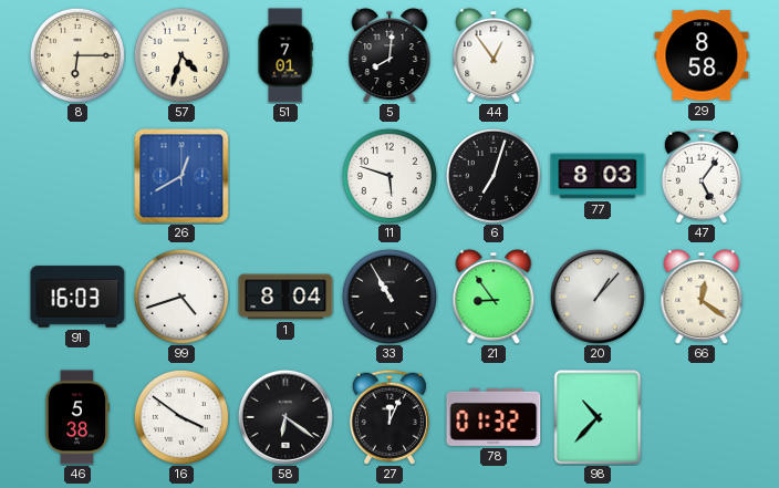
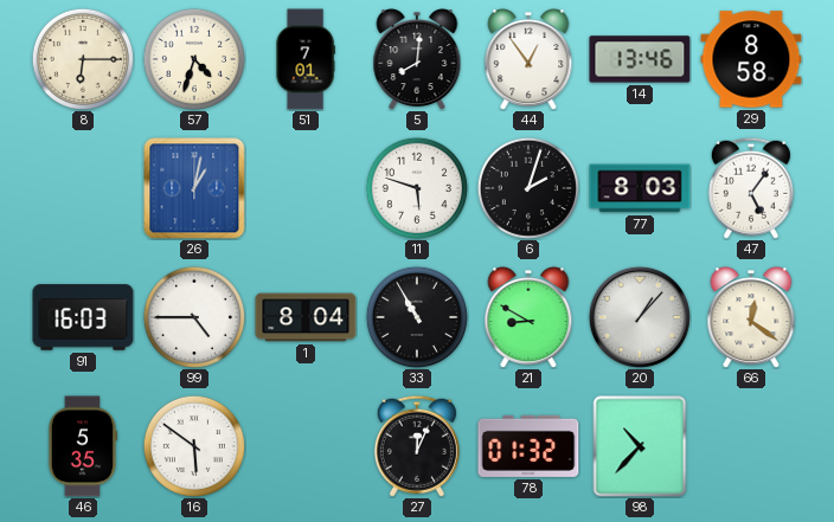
14: none -> 13:46 (640, 59)
26: 12:40 -> 1:02 (194, 188)
6: 7:03 -> 2:03 (528, 188)
99: 4:42 -> 4:45 (194, 317)
21: 8:54 -> 8:50 (528, 318)
46: 5:38 -> 5:35 (83, 446)
16: 3:51 -> 5:51 (194, 446)
58: 6:21 -> none (285, 417)
